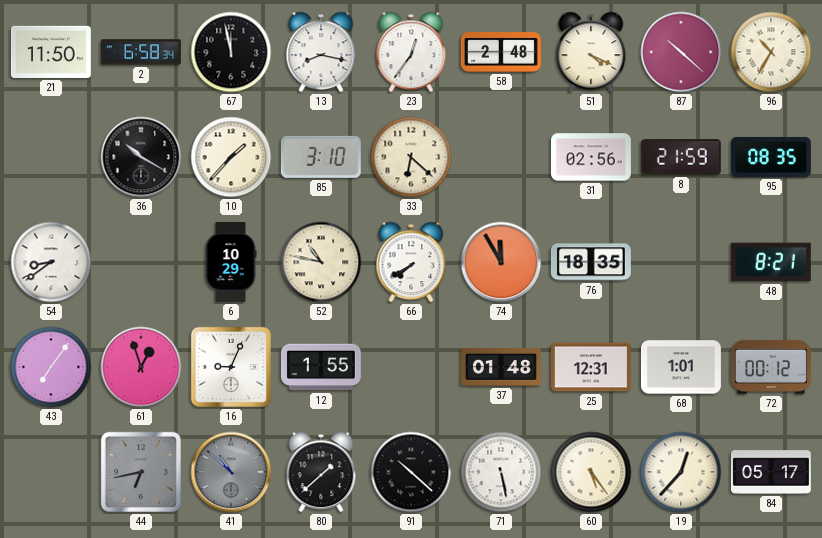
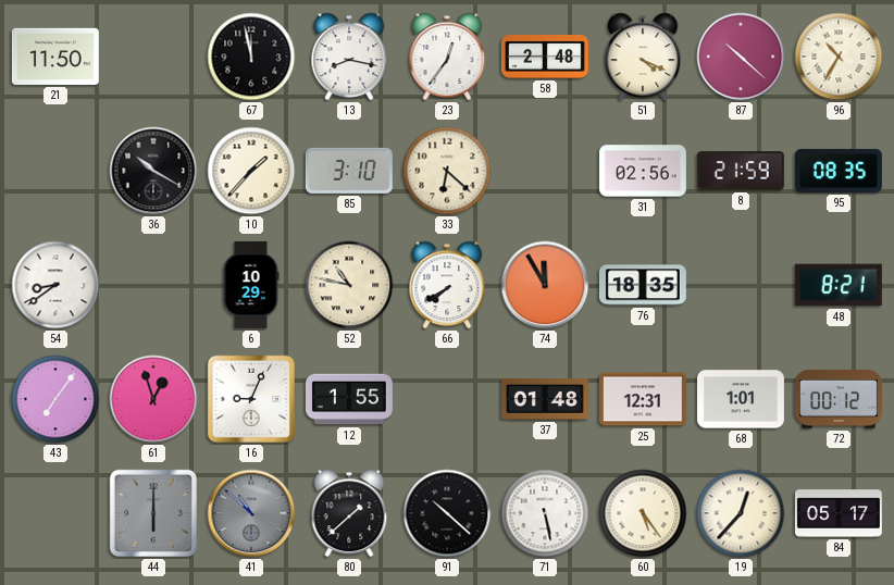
2: 6:58 -> none (141, 52)
44: 6:43 -> 6:00 (153, 513)
